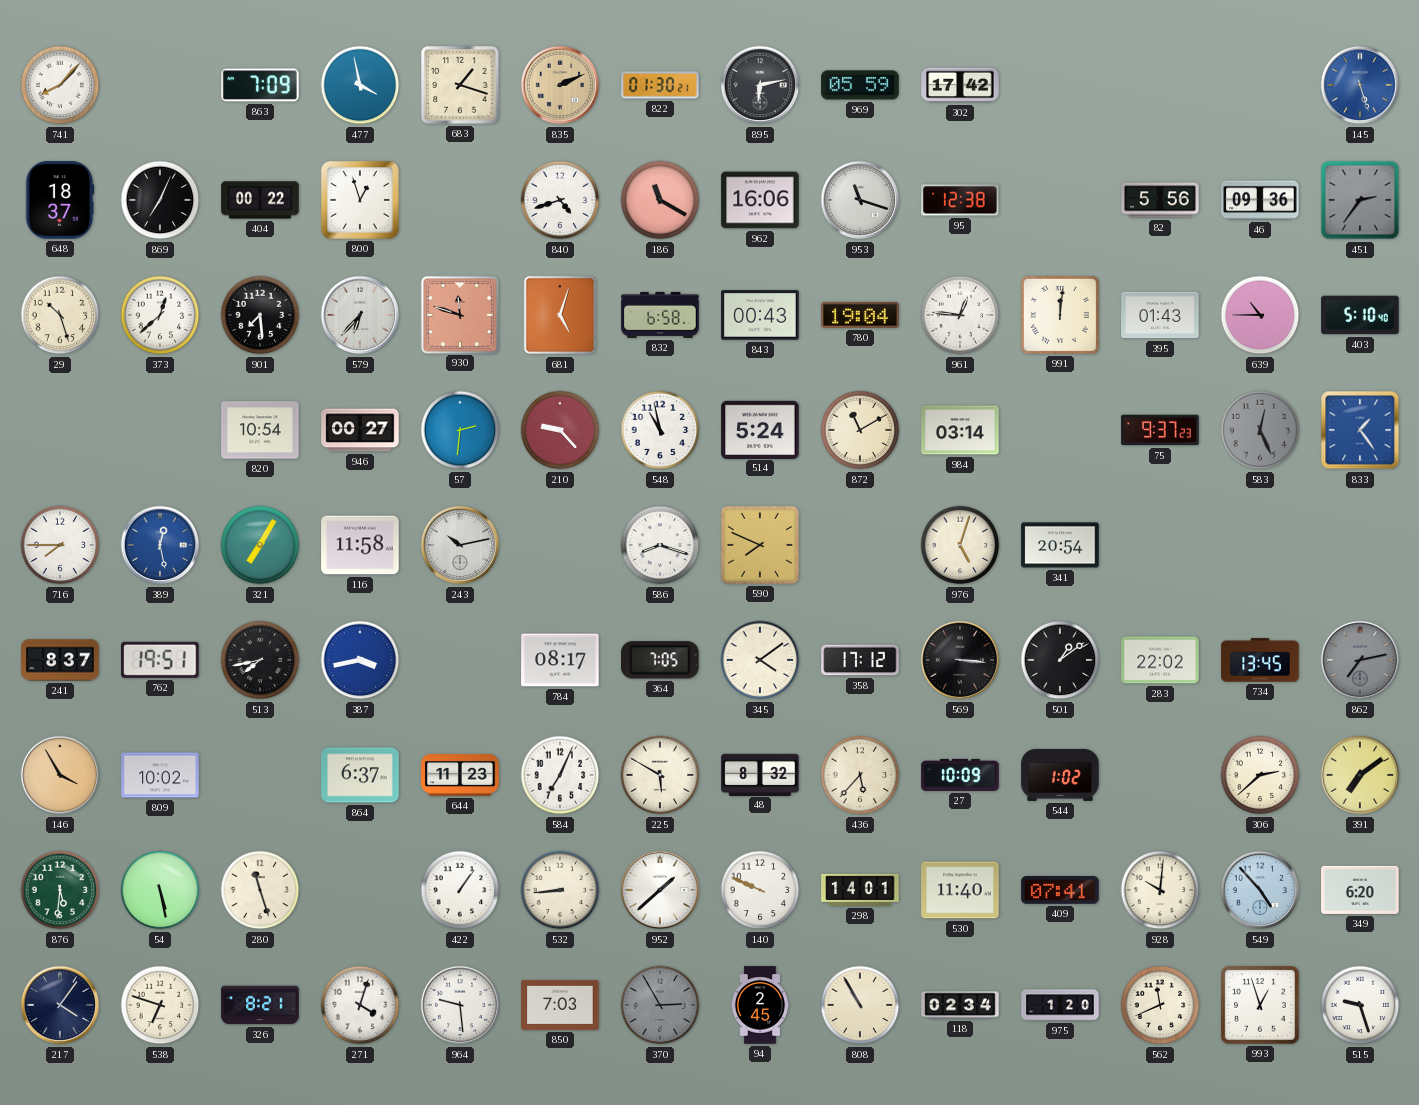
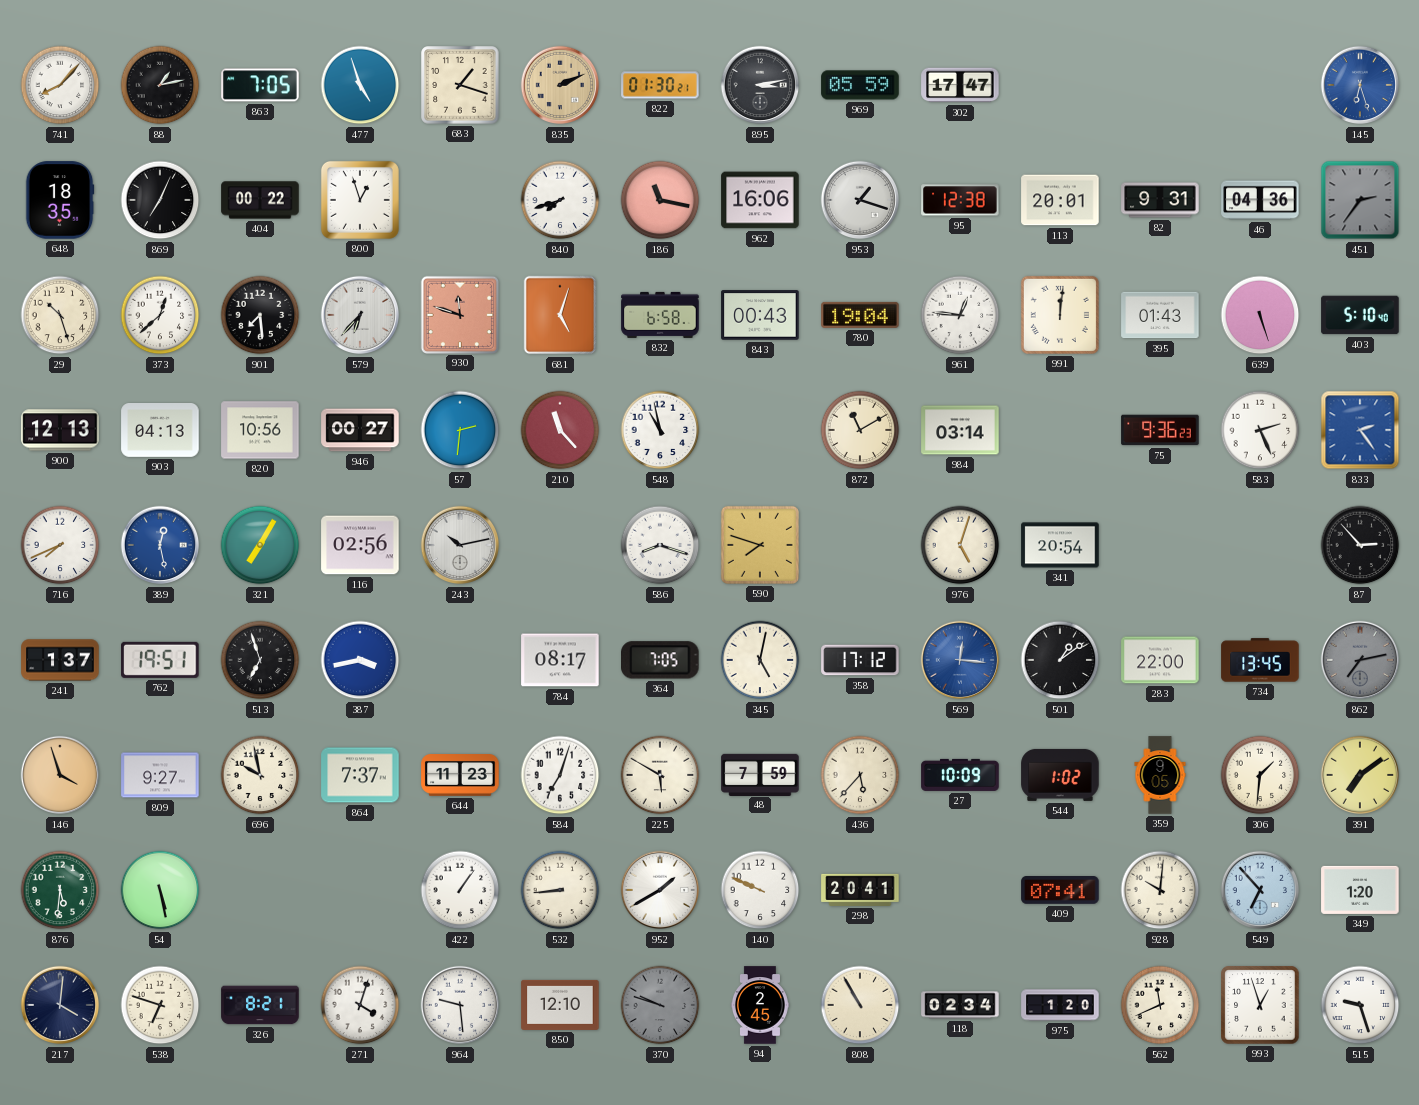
88: none -> 1:13 (160, 85)
863: 7:09 -> 7:05 (260, 85)
477: 3:58 -> 4:57 (360, 85)
895: 6:13 -> 3:13 (760, 85)
302: 17:42 -> 17:47 (960, 85)
145: 5:27 -> 6:27 (1360, 85)
648: 18:37 -> 18:35 (60, 200)
840: 4:42 -> 7:42 (560, 200)
186: 11:20 -> 11:17 (660, 200)
953: 11:18 -> 1:18 (860, 200)
113: none -> 20:01 (1060, 200)
82: 5:56 -> 9:31 (1160, 200)
46: 09:36 -> 04:36 (1260, 200)
639: 10:45 -> 5:27 (1260, 315)
900: none -> 12:13 (60, 430)
903: none -> 04:13 (160, 431)
820: 10:54 -> 10:56 (260, 430)
210: 9:23 -> 11:23 (560, 430)
514: 5:24 -> none (760, 429)
75: 9:37 -> 9:36 (1160, 430)
583: 12:26 -> 2:26 (1260, 430)
583 dial: grey -> white (1260, 430)
833: 1:24 -> 2:24 (1360, 430)
716: 7:45 -> 7:41 (60, 545)
116: 11:58 -> 02:56 (360, 545)
590: 7:49 -> 7:48 (760, 545)
87: none -> 2:53 (1360, 545)
241: 8:37 -> 1:37 (60, 660)
513: 7:43 -> 6:57 (260, 660)
345: 4:09 -> 5:02 (760, 660)
569: 3:16 -> 12:16 (960, 660)
569 dial: black -> blue (960, 660)
283: 22:02 -> 22:00 (1160, 660)
146: 3:55 -> 3:57 (60, 775)
809: 10:02 -> 9:27 (160, 775)
696: none -> 9:58 (260, 775)
864: 6:37 -> 7:37 (360, 775)
584: 7:04 -> 7:03 (560, 775)
48: 8:32 -> 7:59 (760, 774)
359: none -> 9:05 (1160, 775)
306: 2:38 -> 1:31 (1260, 775)
280: 11:27 -> none (260, 890)
952: 1:38 -> 1:40 (660, 890)
298: 14:01 -> 20:41 (860, 890)
530: 11:40 -> none (960, 890)
549: 4:53 -> 6:53 (1260, 890)
349: 6:20 -> 1:20 (1360, 890)
217: 4:06 -> 4:01 (60, 1005)
850: 7:03 -> 12:10 (560, 1005)
370: 2:55 -> 9:48 (660, 1005)
